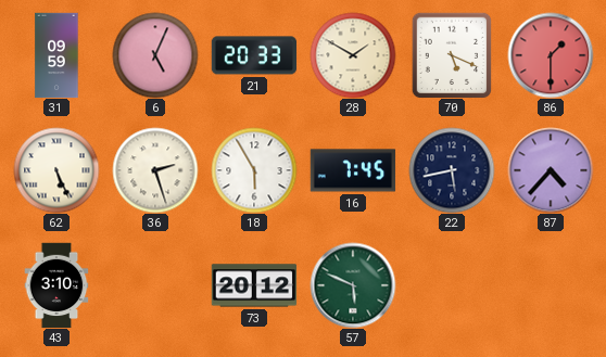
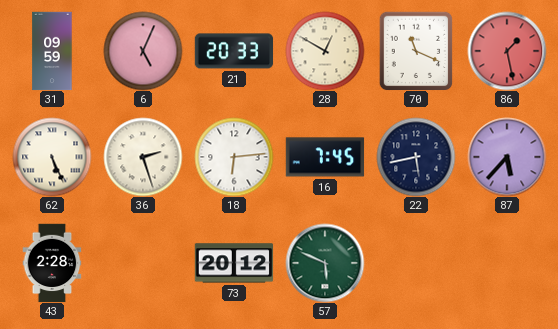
28: 1:50 -> 12:50 (325, 51)
70: 5:19 -> 11:19 (416, 51)
86: 1:30 -> 1:28 (507, 51)
18: 5:55 -> 6:14 (234, 157)
87: 4:37 -> 5:37 (507, 157)
43: 3:10 -> 2:28 (52, 263)
